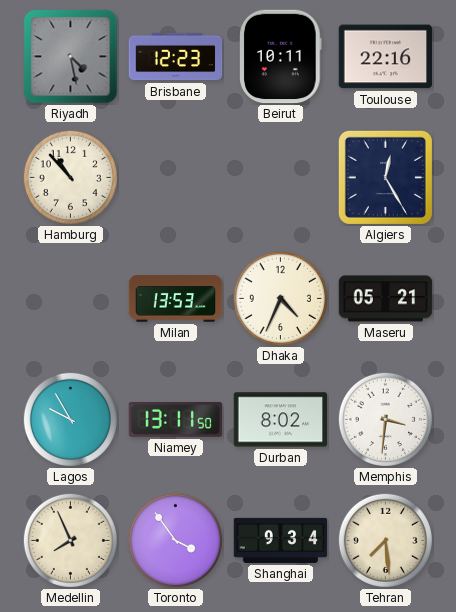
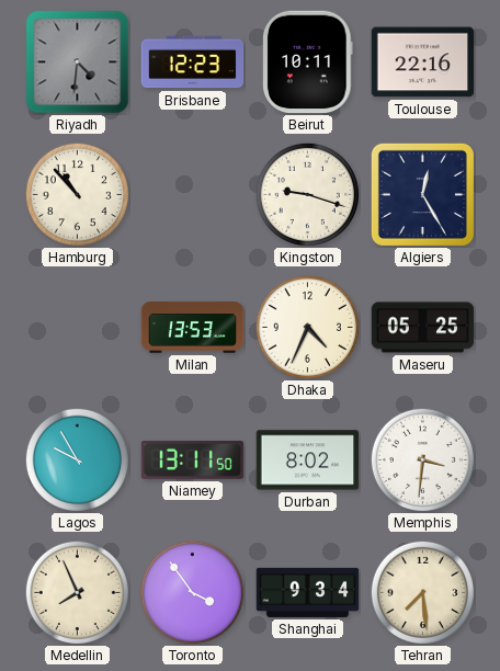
Riyadh: 4:28 -> 4:31 (78, 62)
Kingston: none -> 9:18 (307, 194)
Maseru: 05:21 -> 05:25 (423, 328)
